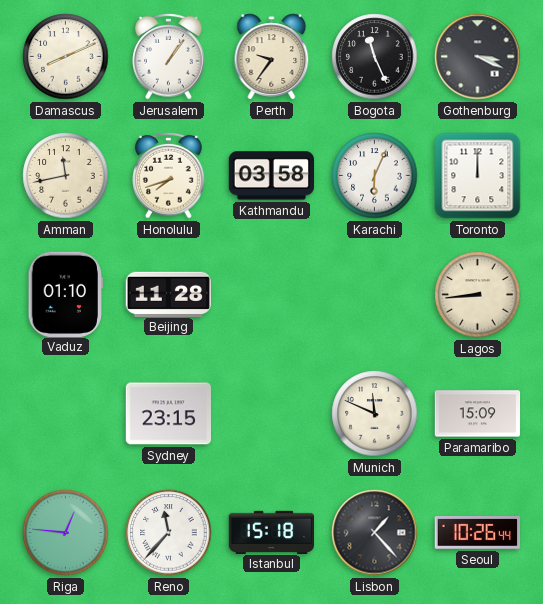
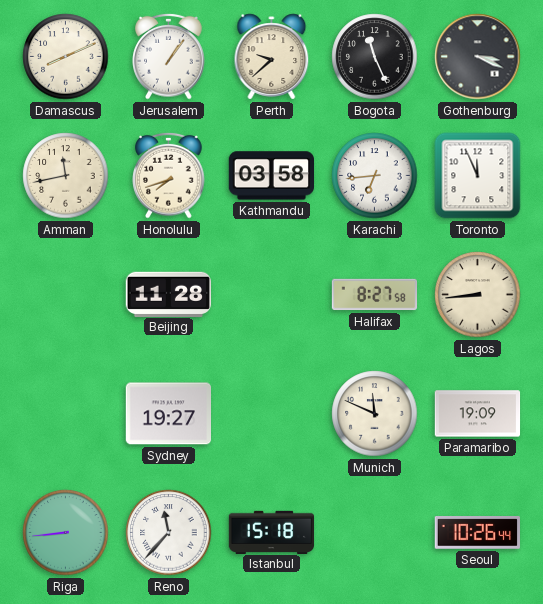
Perth: 9:36 -> 9:38 (272, 57)
Karachi: 6:04 -> 6:44 (375, 176)
Toronto: 12:00 -> 11:56 (478, 176)
Vaduz: 01:10 -> none (65, 294)
Halifax: none -> 8:27 (375, 295)
Sydney: 23:15 -> 19:27 (168, 414)
Paramaribo: 15:09 -> 19:09 (478, 414)
Riga: 12:46 -> 8:44 (66, 533)
Lisbon: 1:23 -> none (375, 533)
